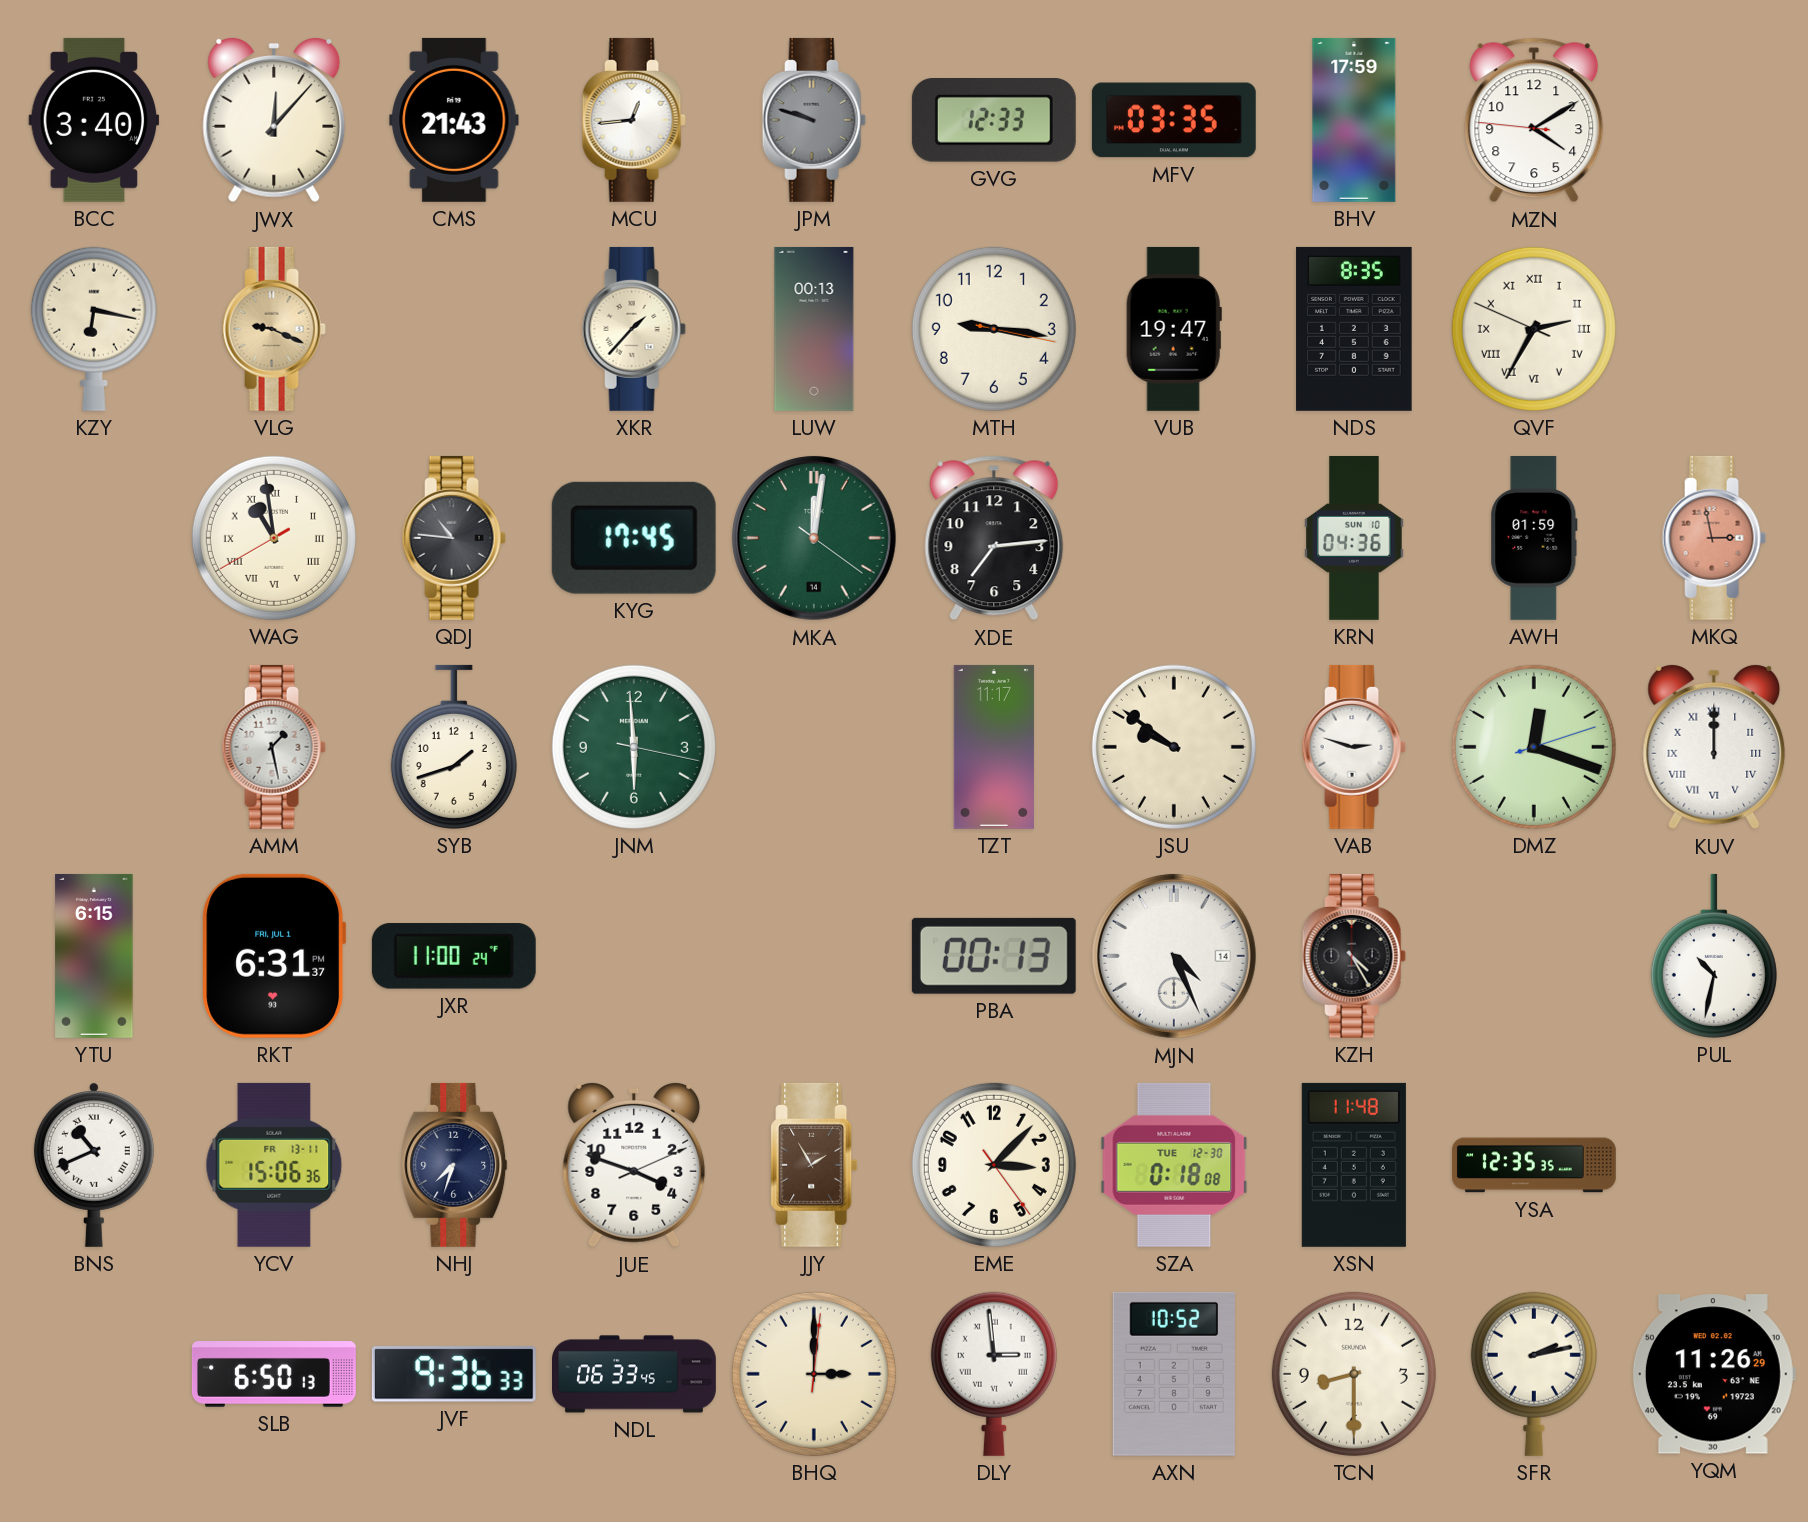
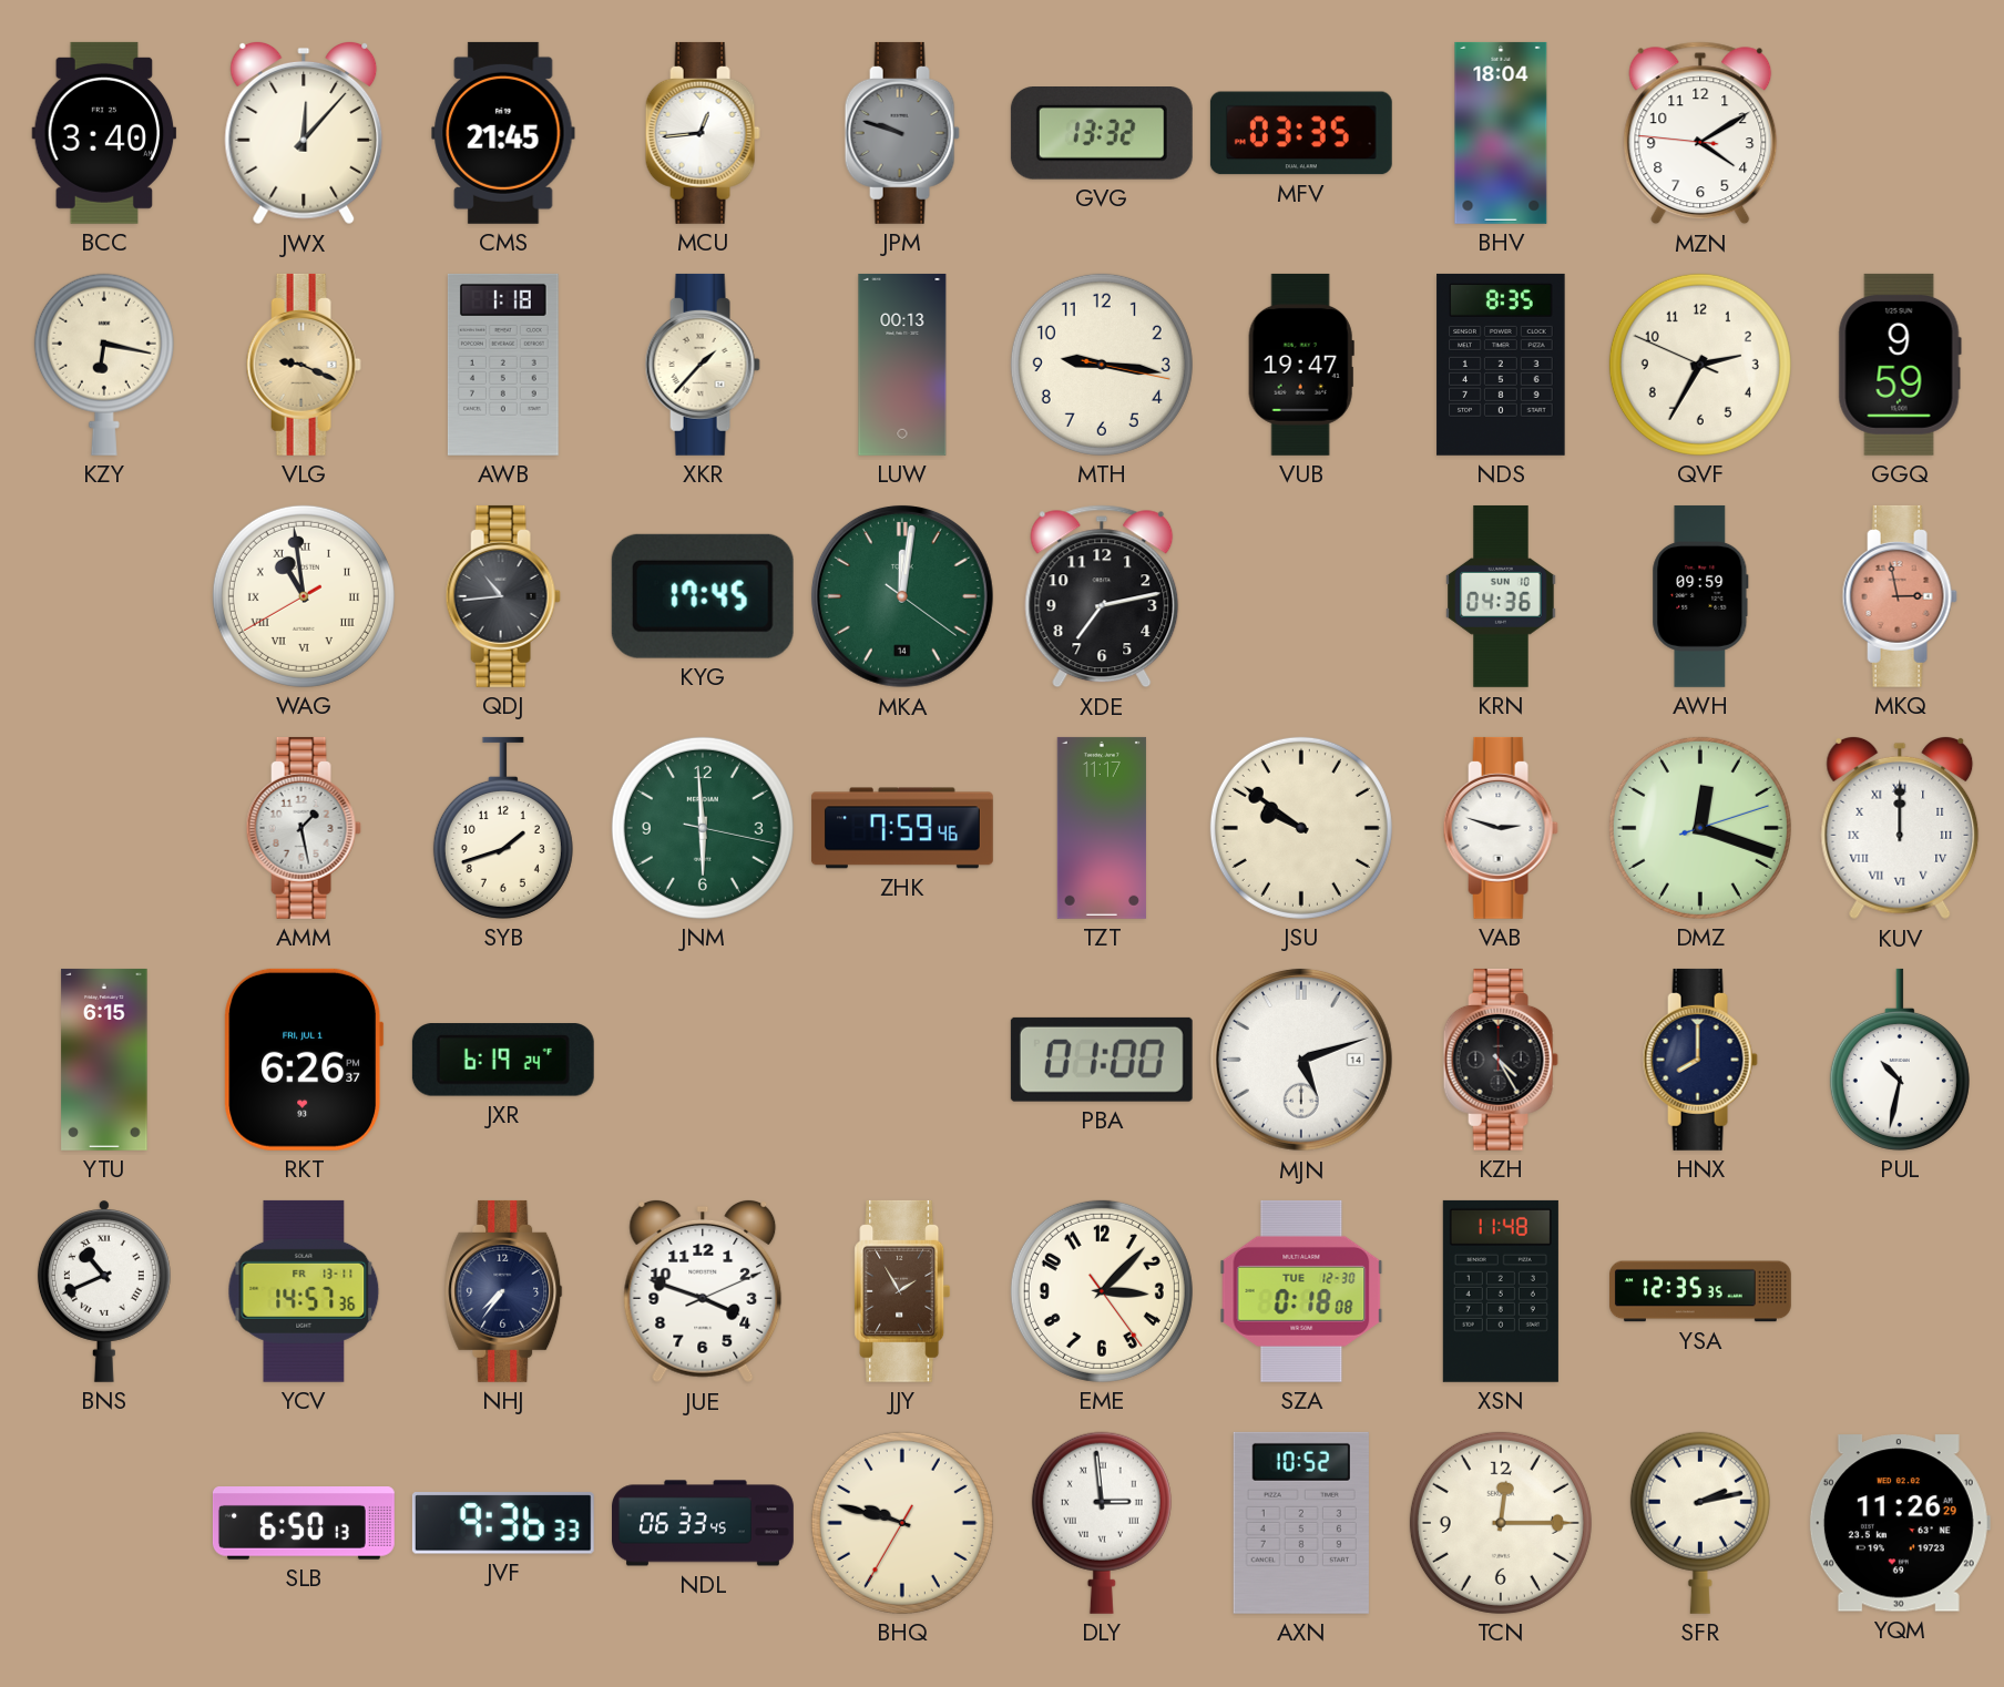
CMS: 21:43 -> 21:45 (503, 133)
GVG: 12:33 -> 13:32 (1102, 134)
BHV: 17:59 -> 18:04 (1501, 133)
AWB: none -> 1:18 (503, 365)
QVF numerals: Roman -> Arabic (1700, 365)
GGQ: none -> 9:59 (1900, 365)
QDJ: 10:46 -> 10:44 (503, 596)
XDE: 7:14 -> 7:13 (1102, 596)
AWH: 01:59 -> 09:59 (1700, 596)
ZHK: none -> 7:59 (902, 828)
RKT: 6:31 -> 6:26 (304, 1060)
JXR: 11:00 -> 6:19 (503, 1060)
PBA: 00:13 -> 01:00 (1102, 1060)
MJN: 4:26 -> 5:12 (1301, 1060)
HNX: none -> 8:00 (1700, 1060)
YCV: 15:06 -> 14:57 (304, 1291)
NHJ: 7:33 -> 7:36 (503, 1291)
BHQ: 3:00 -> 9:47 (902, 1523)
TCN: 8:30 -> 12:15 (1501, 1523)
